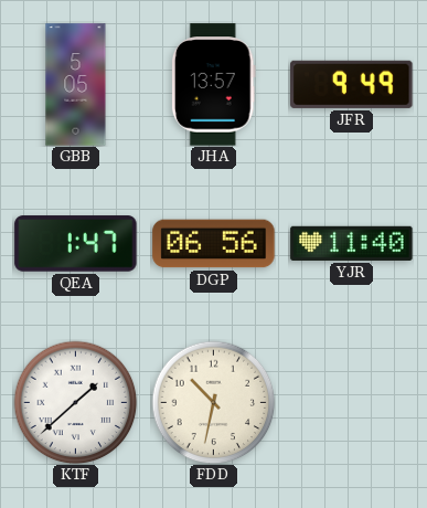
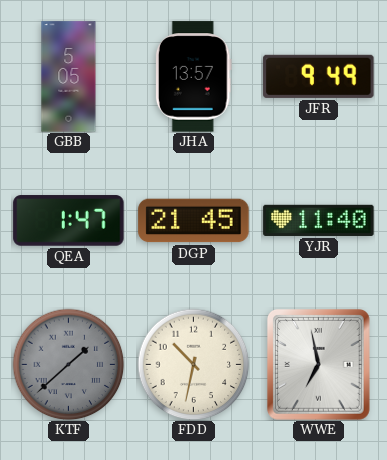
DGP: 06:56 -> 21:45 (194, 221)
KTF dial: white -> grey (68, 364)
WWE: none -> 6:58 (318, 365)
